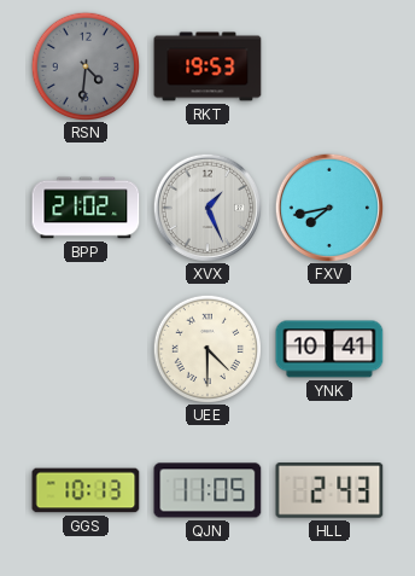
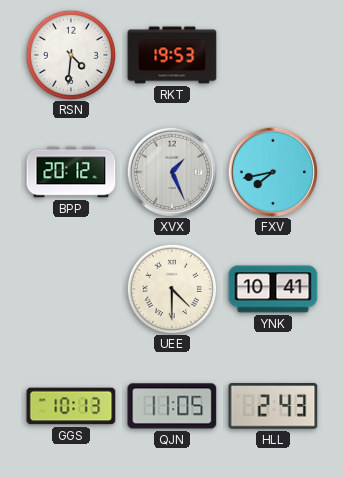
RSN dial: grey -> white (70, 54)
BPP: 21:02 -> 20:12 (71, 172)
